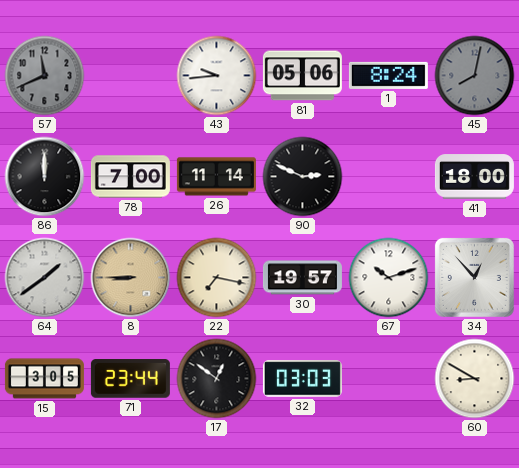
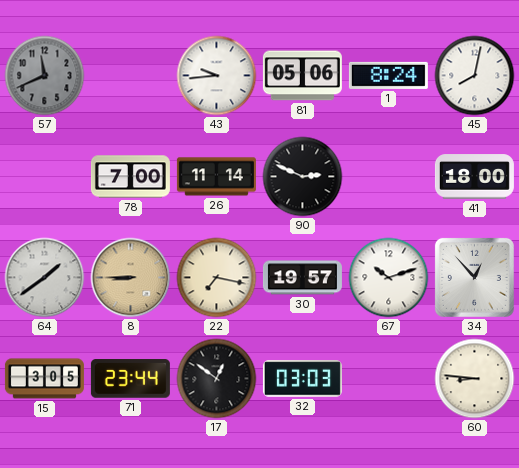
45 dial: grey -> white (475, 76)
86: 12:00 -> none (45, 177)
60: 8:50 -> 8:46 (475, 379)
